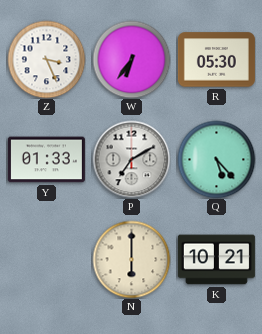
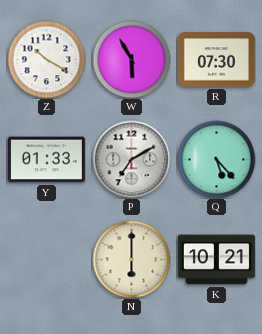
Z: 3:26 -> 10:20 (46, 59)
W: 6:36 -> 5:55 (131, 59)
R: 05:30 -> 07:30 (216, 60)
